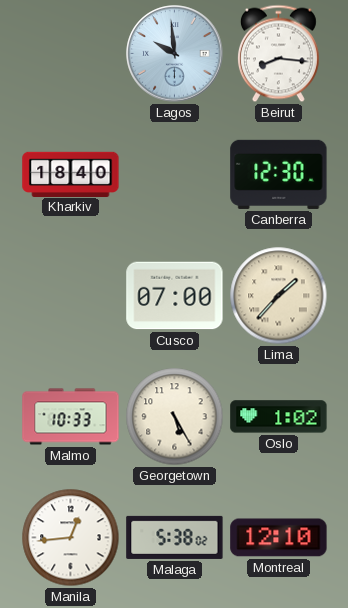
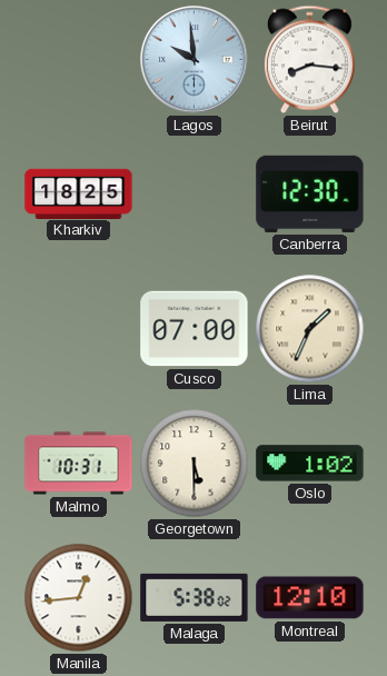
Kharkiv: 18:40 -> 18:25 (79, 193)
Lima: 1:37 -> 1:34 (310, 329)
Malmo: 10:33 -> 10:31 (79, 464)
Georgetown: 5:25 -> 5:30 (195, 464)
